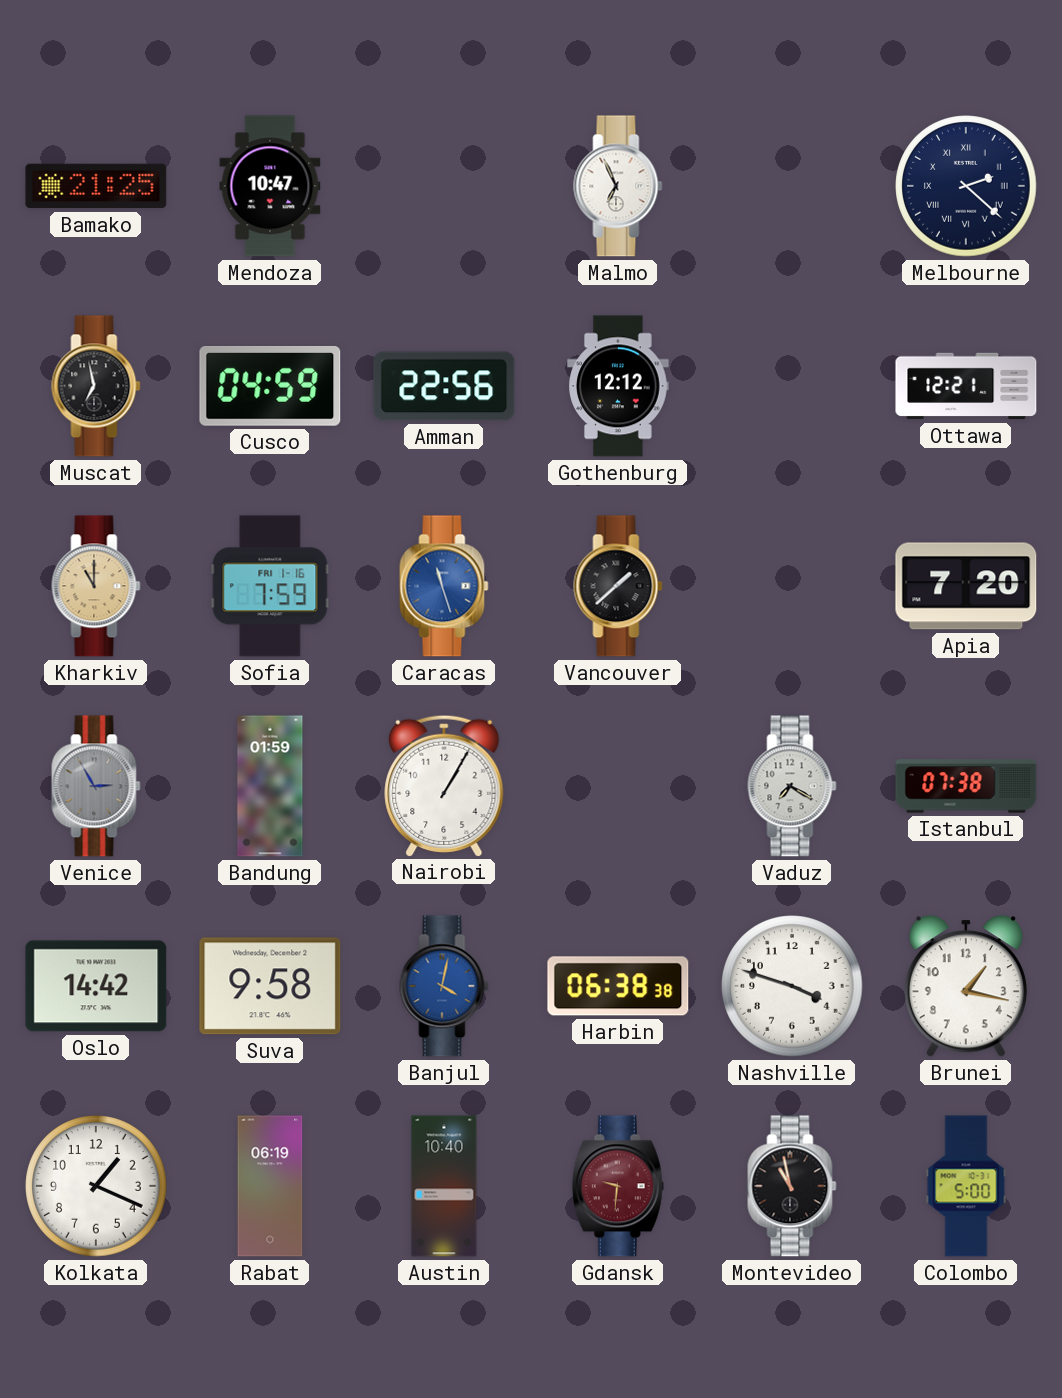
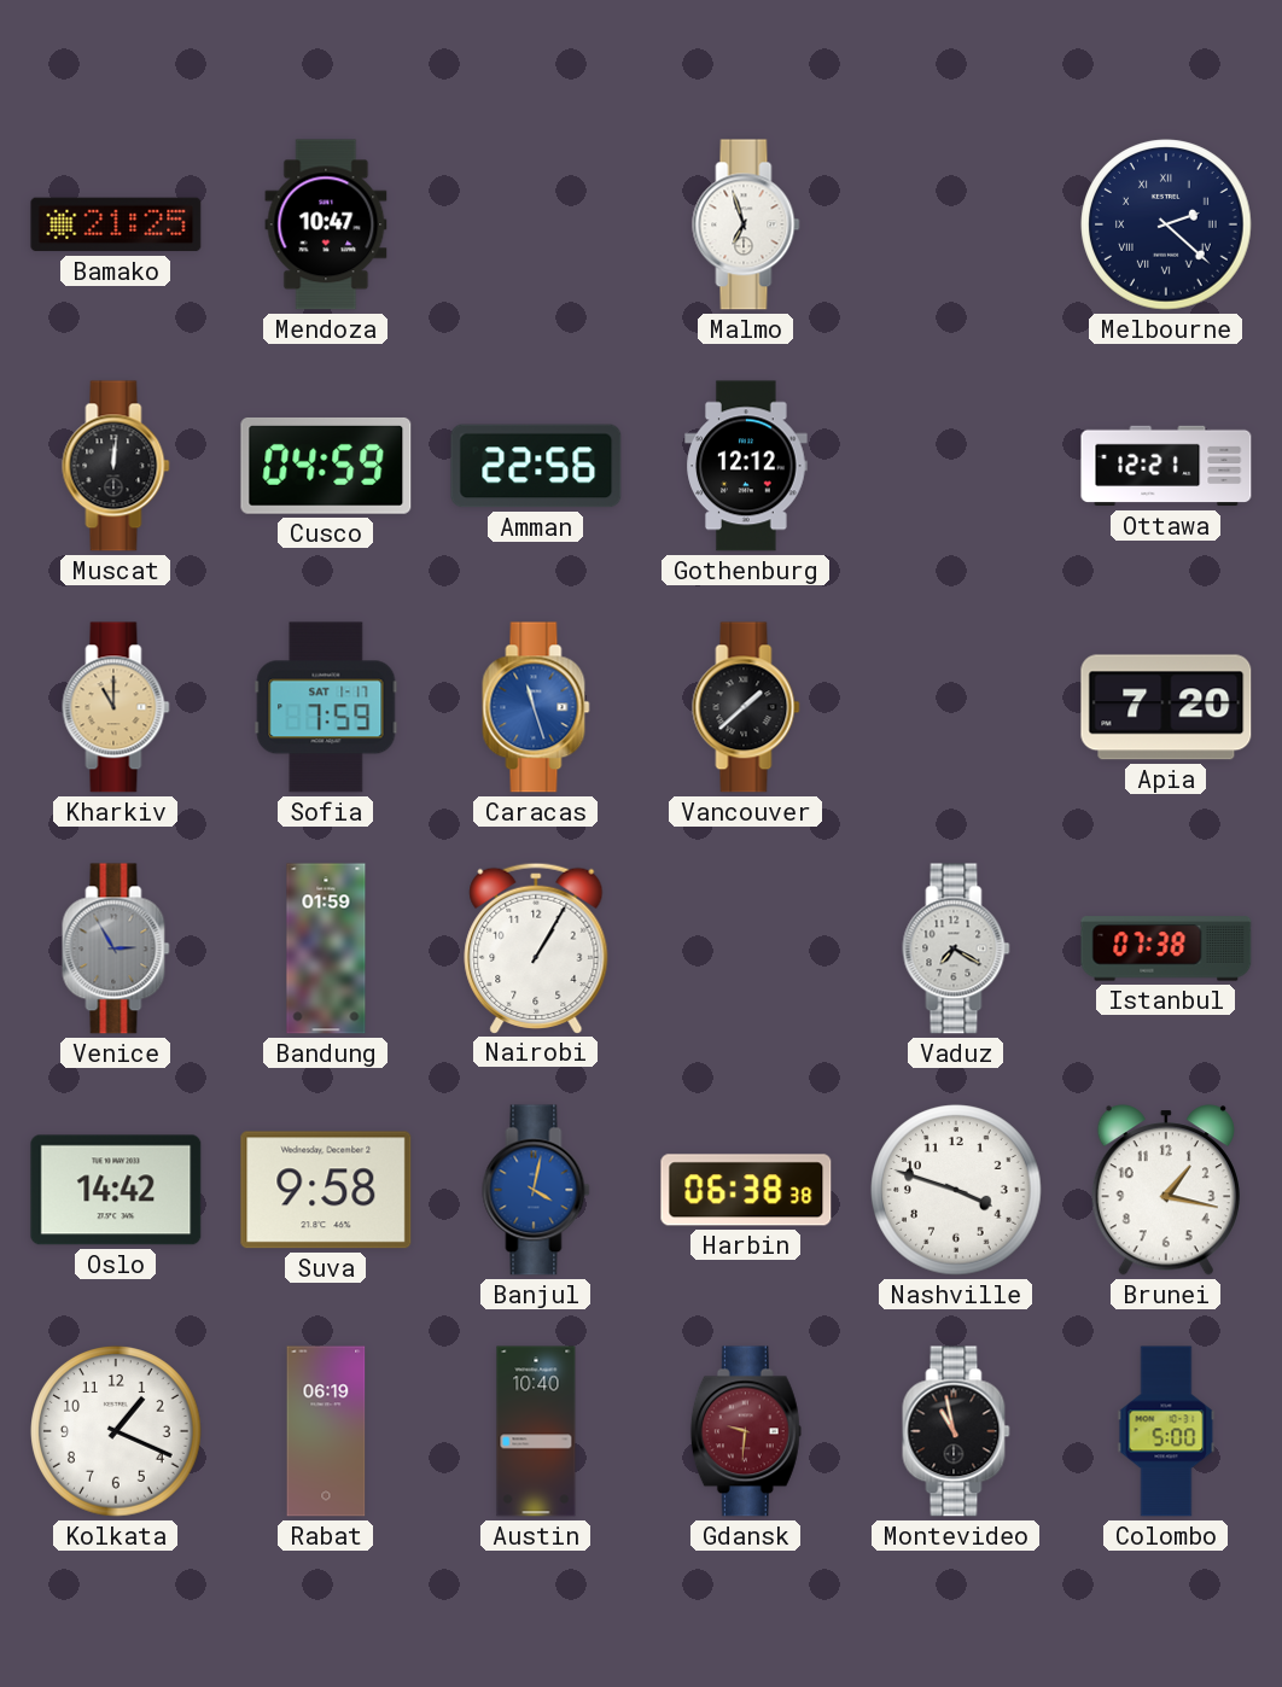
Malmo: 6:56 -> 6:57 (746, 224)
Muscat: 6:58 -> 12:01 (116, 466)
Sofia date: FRI 1-16 -> SAT 1-17 (326, 707)
